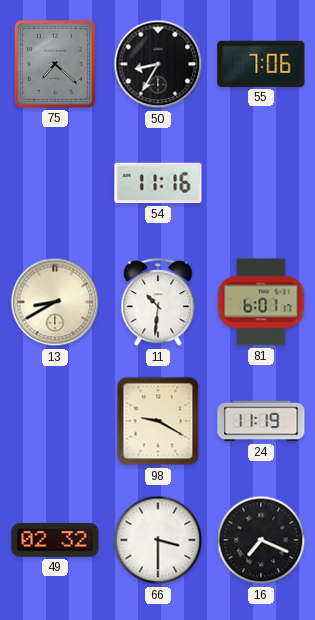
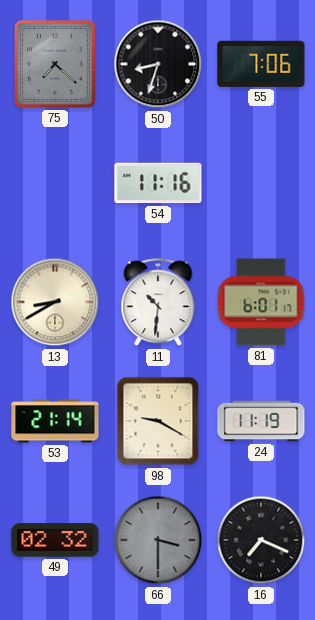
50: 8:35 -> 8:33 (158, 64)
53: none -> 21:14 (55, 421)
66 dial: white -> grey (158, 540)
